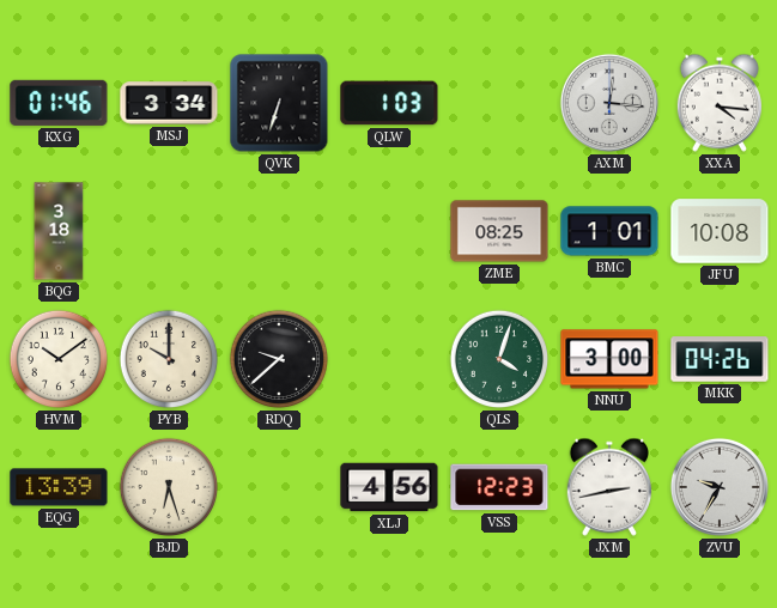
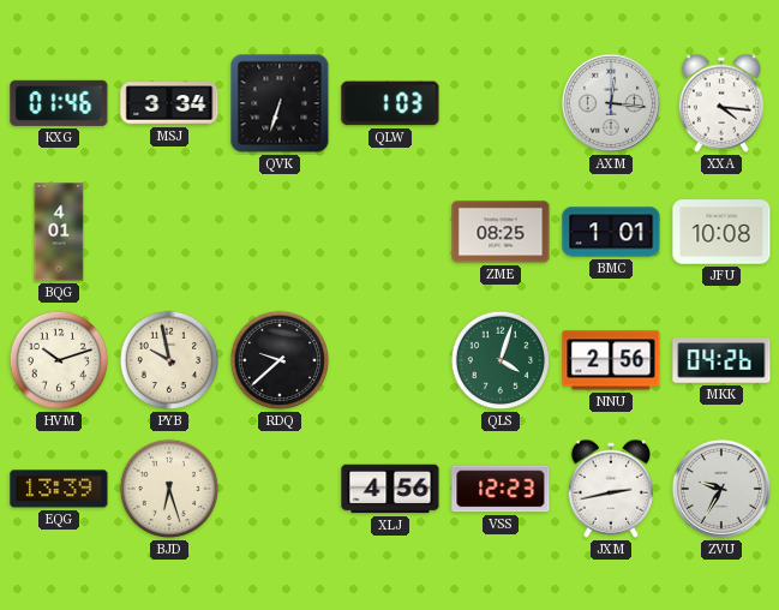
BQG: 3:18 -> 4:01 (59, 232)
HVM: 10:09 -> 10:12 (59, 360)
PYB: 10:00 -> 9:58 (169, 360)
NNU: 3:00 -> 2:56 (611, 360)
